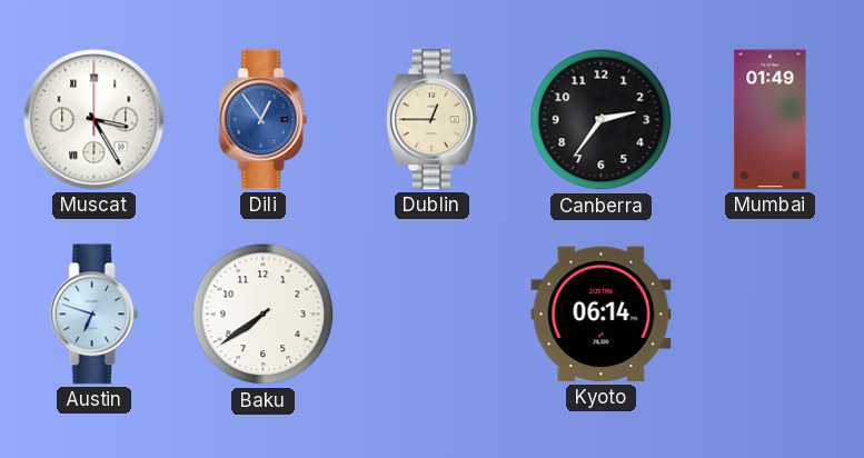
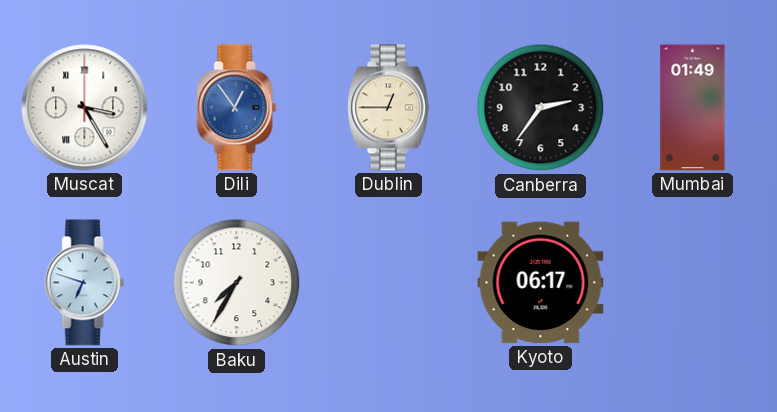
Baku: 7:39 -> 7:35 (237, 283)
Kyoto: 06:14 -> 06:17 (541, 283)
